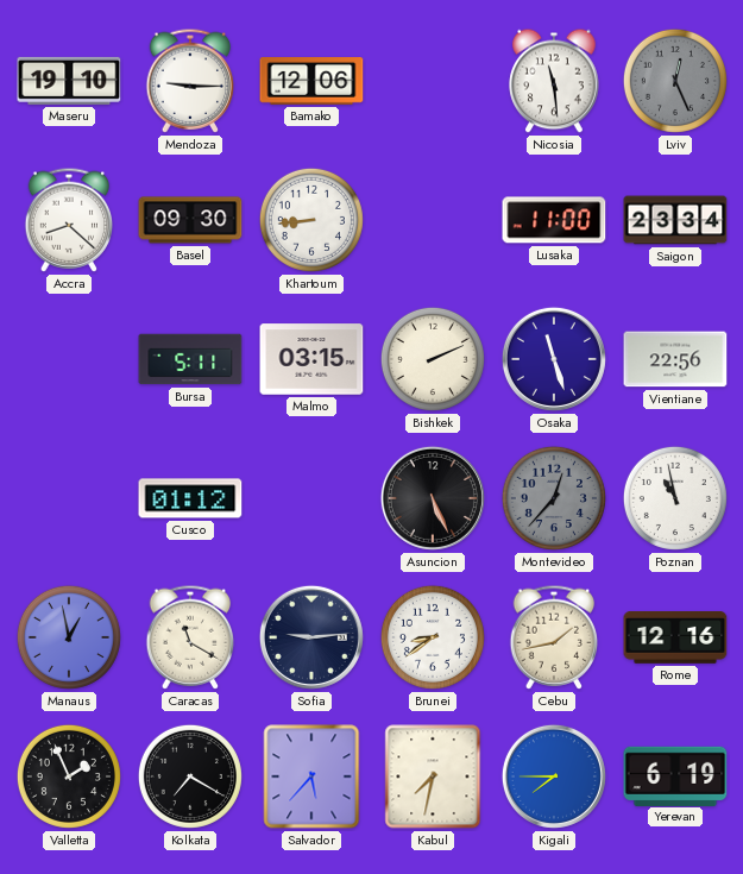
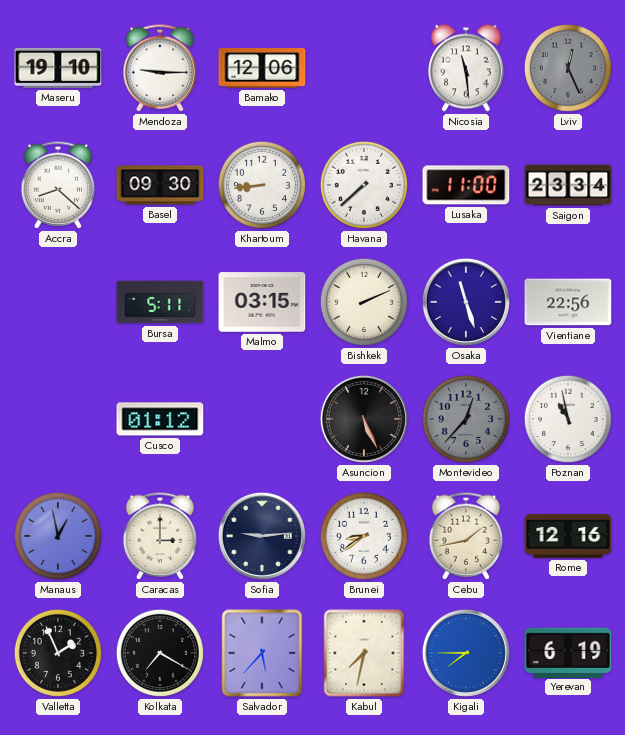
Havana: none -> 7:38 (364, 185)
Caracas: 11:20 -> 3:00 (160, 536)
